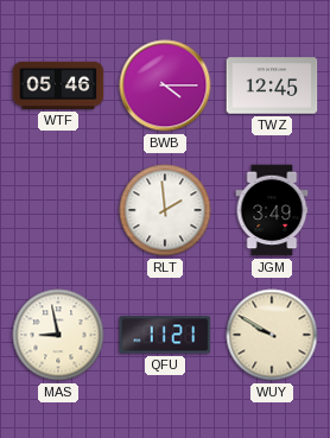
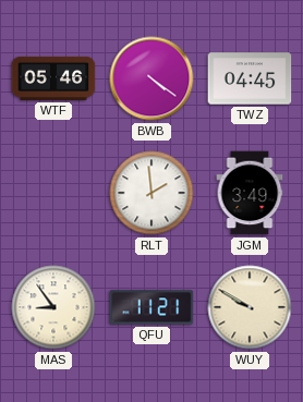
BWB: 4:15 -> 4:21 (152, 78)
TWZ: 12:45 -> 04:45 (250, 78)
MAS: 8:58 -> 8:54 (53, 307)
